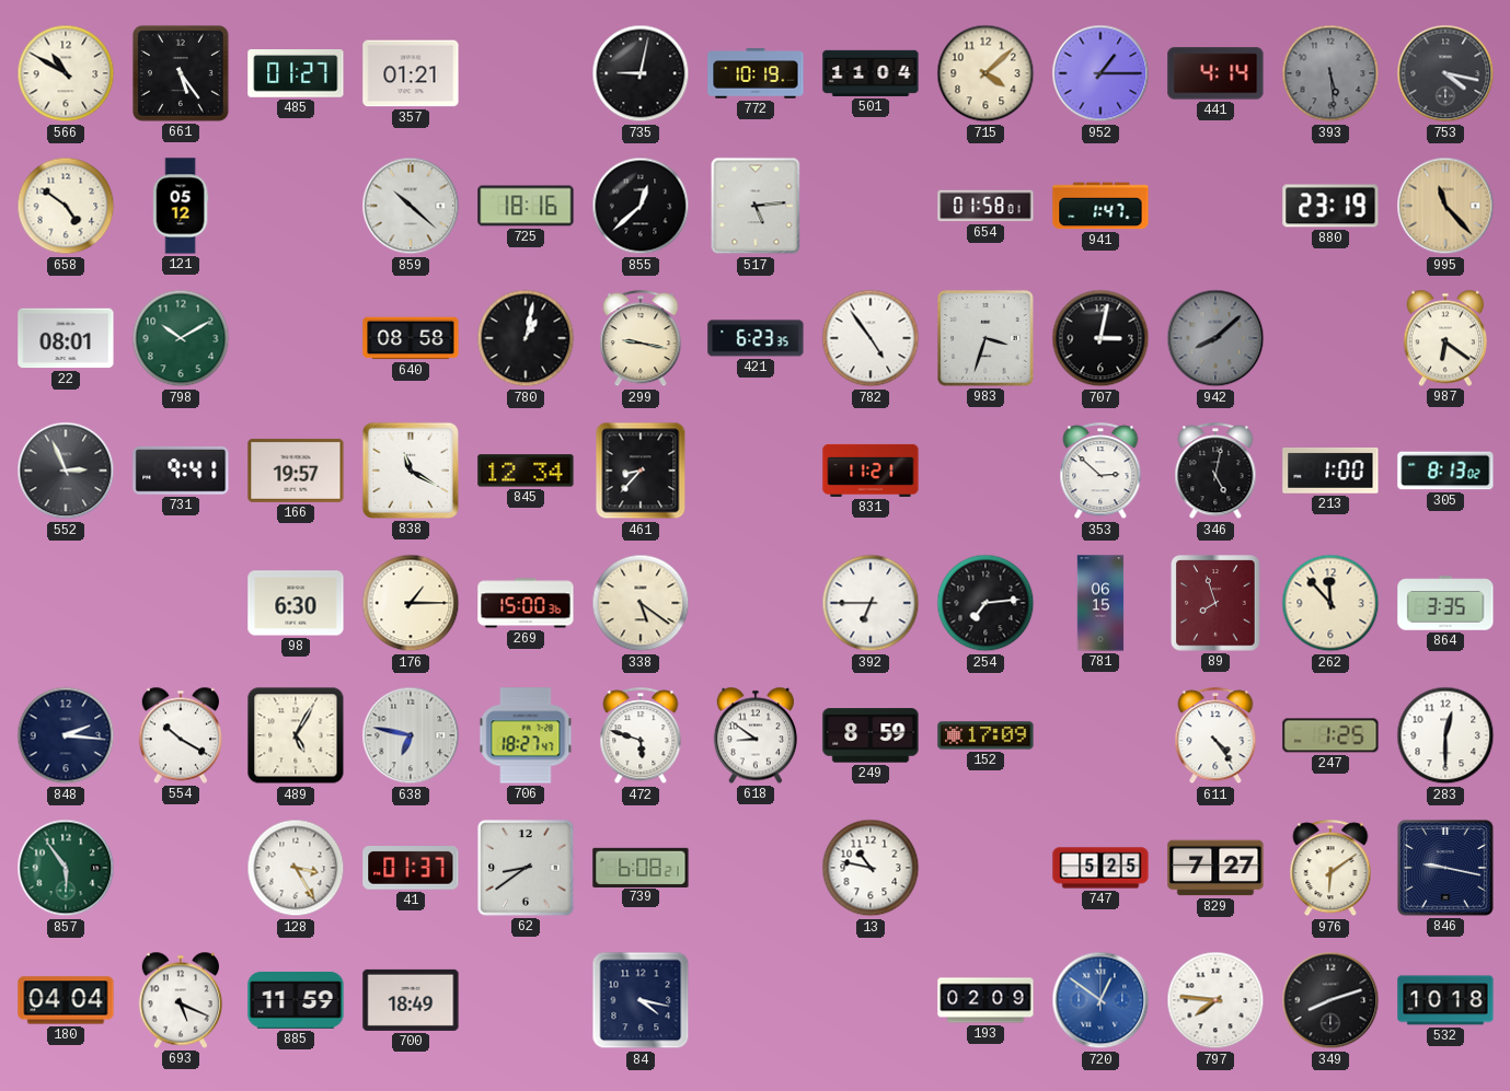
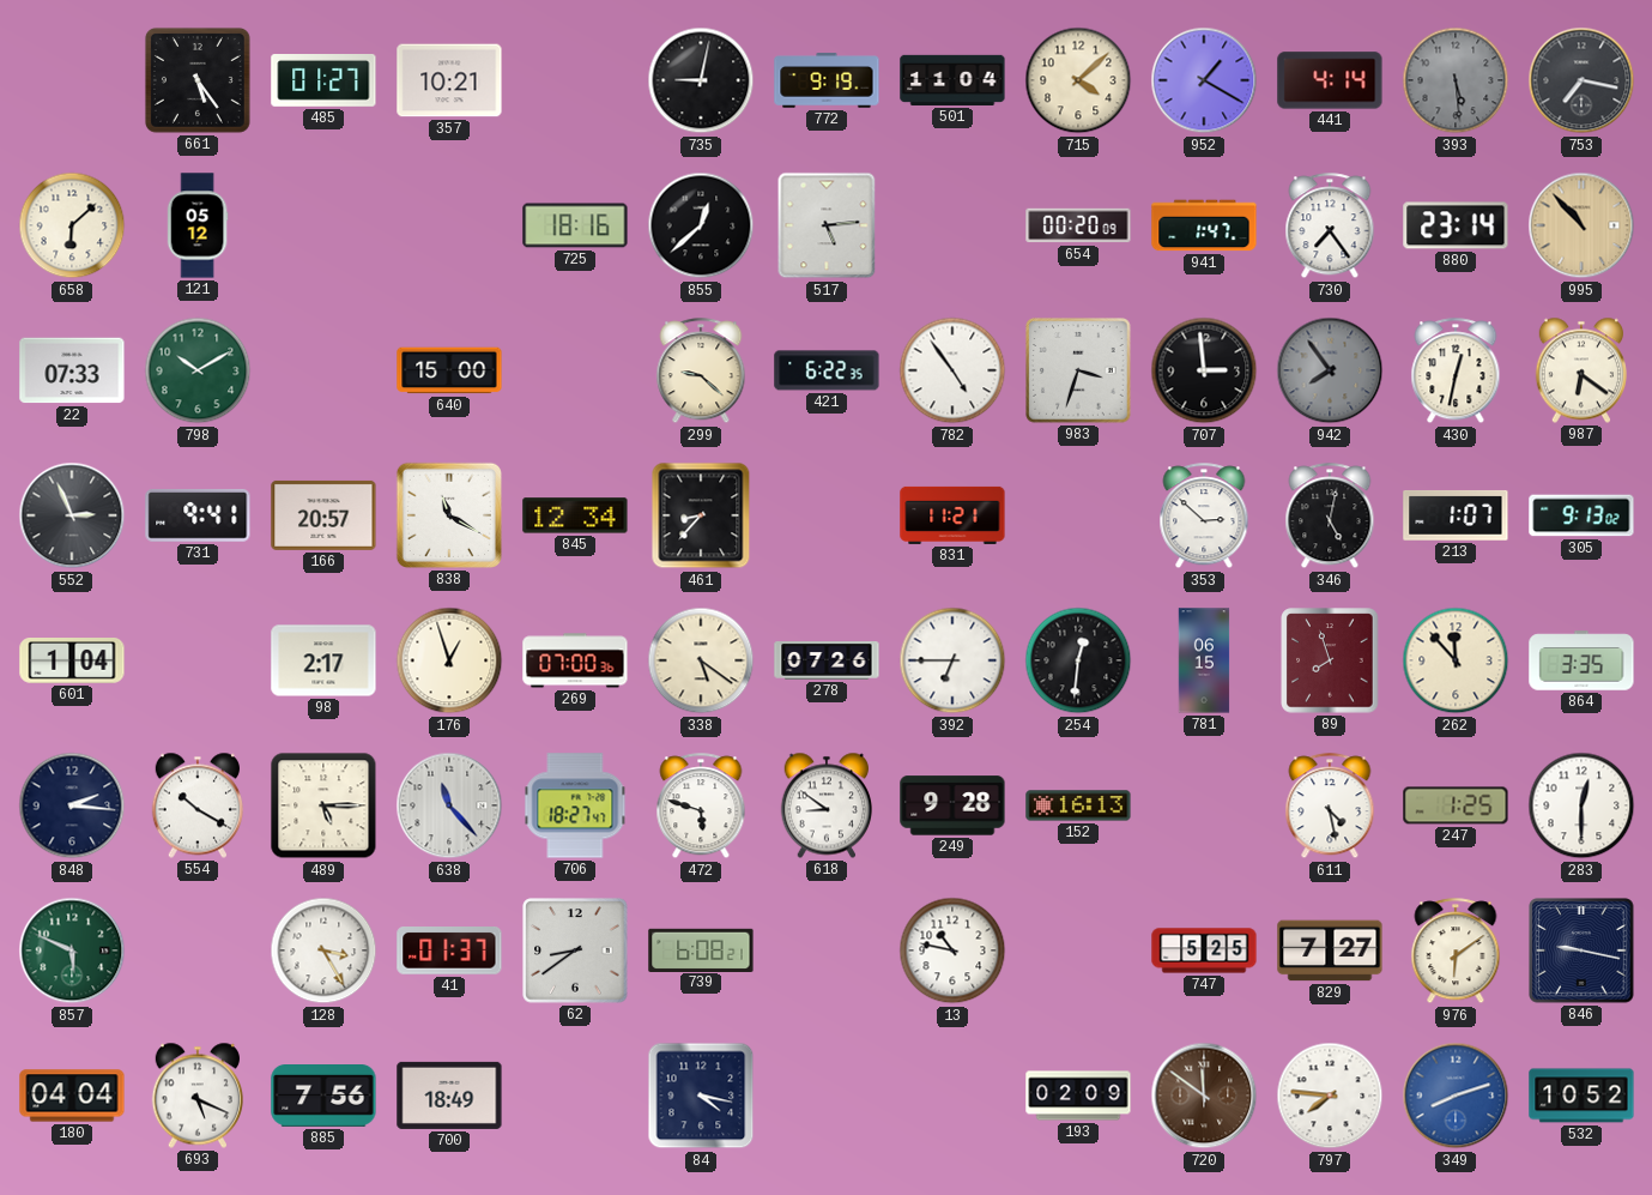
566: 10:50 -> none (66, 73)
357: 01:21 -> 10:21 (449, 80)
772: 10:19 -> 9:19 (827, 80)
952: 1:15 -> 1:20 (1204, 80)
753: 4:17 -> 7:17 (1581, 80)
658: 4:51 -> 6:08 (72, 225)
859: 10:22 -> none (411, 206)
654: 01:58 -> 00:20 (1078, 225)
730: none -> 7:24 (1330, 227)
880: 23:19 -> 23:14 (1456, 225)
995: 11:23 -> 10:53 (1581, 225)
22: 08:01 -> 07:33 (72, 370)
640: 08:58 -> 15:00 (449, 370)
780: 1:02 -> none (526, 338)
299: 9:17 -> 9:22 (701, 372)
421: 6:23 -> 6:22 (827, 370)
707: 3:02 -> 2:59 (1204, 370)
942: 8:08 -> 7:54 (1330, 370)
430: none -> 12:32 (1456, 372)
166: 19:57 -> 20:57 (323, 515)
213: 1:00 -> 1:07 (1456, 515)
305: 8:13 -> 9:13 (1581, 515)
601: none -> 1:04 (72, 662)
98: 6:30 -> 2:17 (323, 660)
176: 1:15 -> 12:57 (449, 660)
269: 15:00 -> 07:00 (575, 660)
278: none -> 07:26 (827, 660)
254: 7:14 -> 12:31 (1078, 660)
489: 5:05 -> 5:15 (323, 805)
638: 6:47 -> 11:23 (449, 805)
249: 8:59 -> 9:28 (952, 805)
152: 17:09 -> 16:13 (1078, 805)
611: 4:24 -> 4:28 (1330, 807)
857: 5:54 -> 5:49 (72, 950)
885: 11:59 -> 7:56 (323, 1097)
720: 12:51 -> 11:51 (1204, 1096)
720 dial: blue -> brown (1204, 1096)
349 dial: black -> blue (1456, 1096)
532: 10:18 -> 10:52 (1581, 1096)
